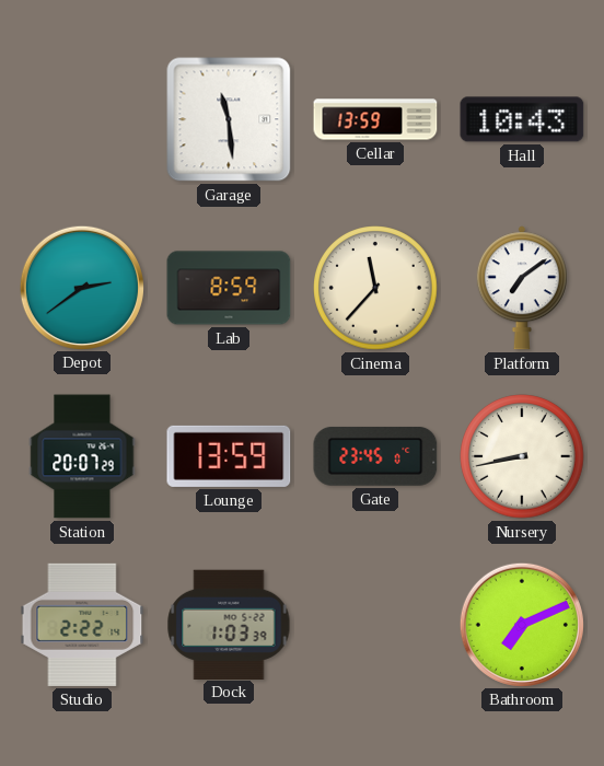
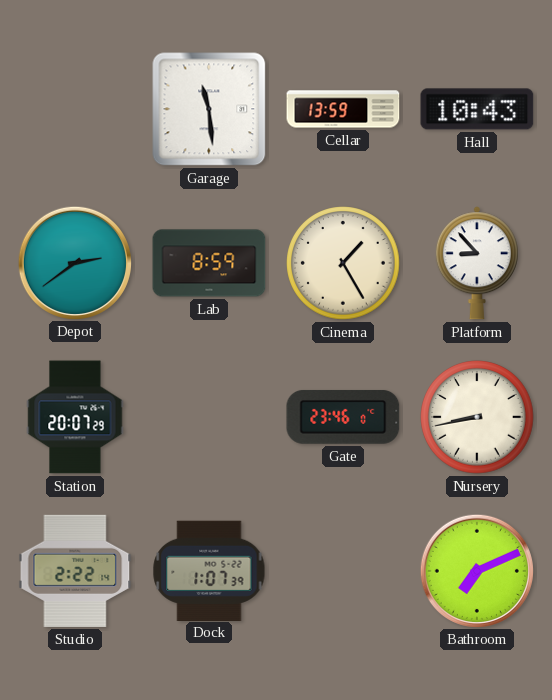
Cinema: 11:37 -> 1:25 (343, 263)
Platform: 7:09 -> 8:53 (477, 263)
Lounge: 13:59 -> none (229, 456)
Gate: 23:45 -> 23:46 (343, 417)
Dock: 1:03 -> 1:07 (209, 570)
